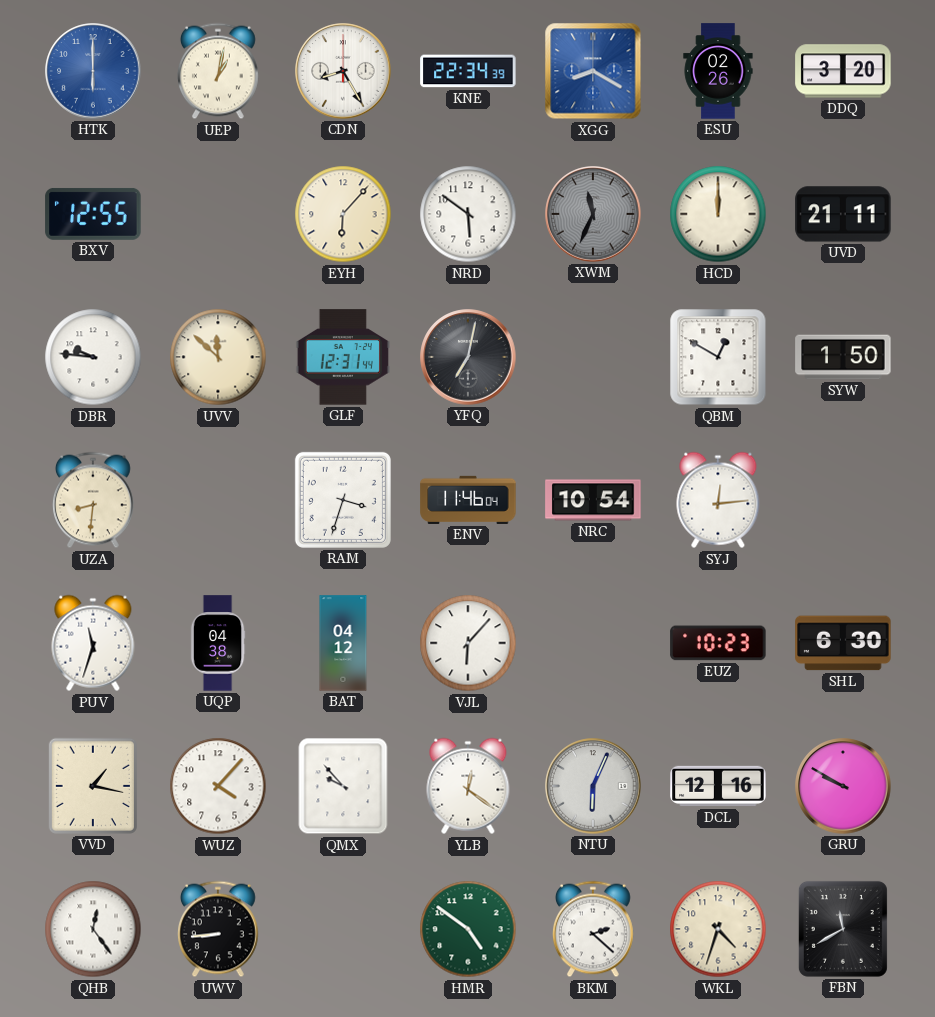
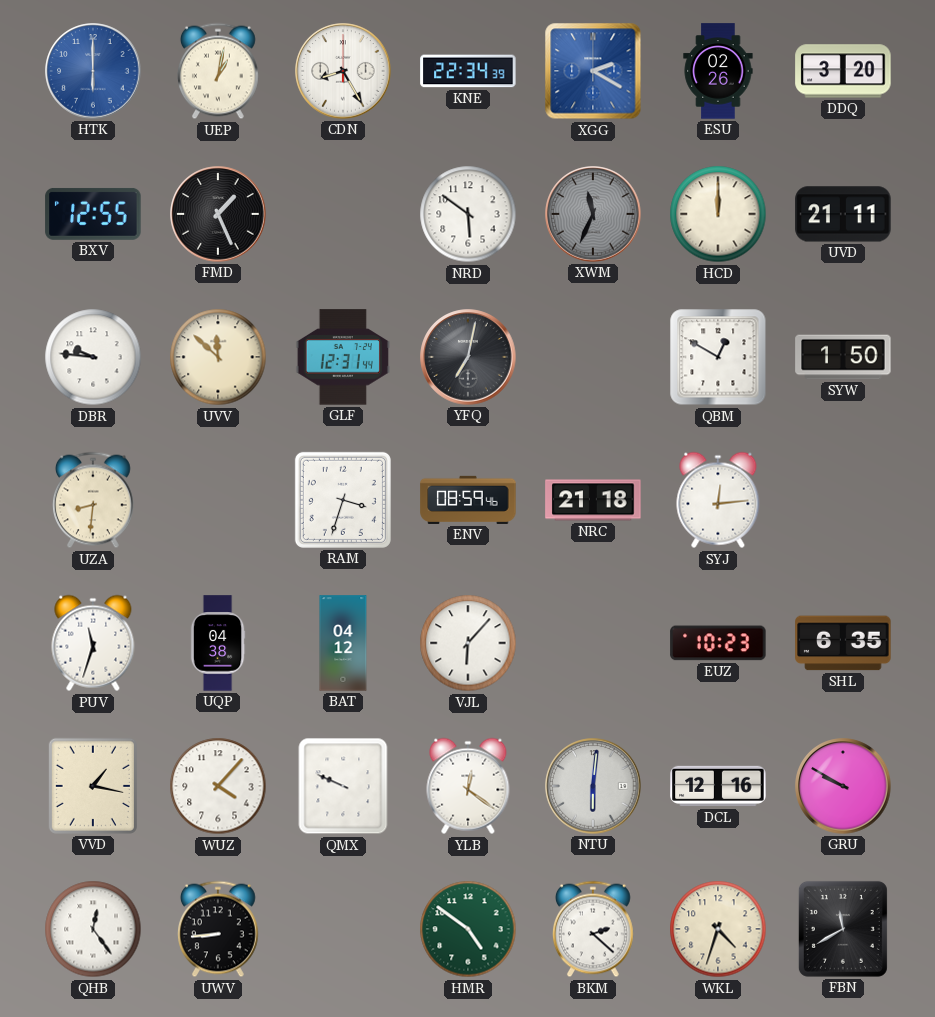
XGG: 8:20 -> 2:20 (593, 71)
FMD: none -> 1:26 (218, 214)
EYH: 6:07 -> none (343, 214)
ENV: 11:46 -> 08:59 (468, 500)
NRC: 10:54 -> 21:18 (593, 500)
SHL: 6:30 -> 6:35 (843, 643)
QMX: 9:53 -> 9:49 (343, 786)
NTU: 6:04 -> 6:01 (593, 786)
